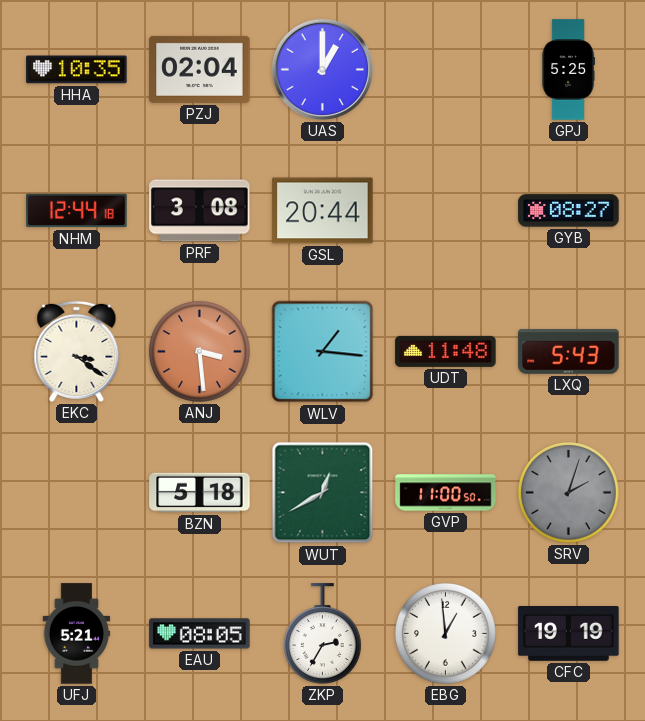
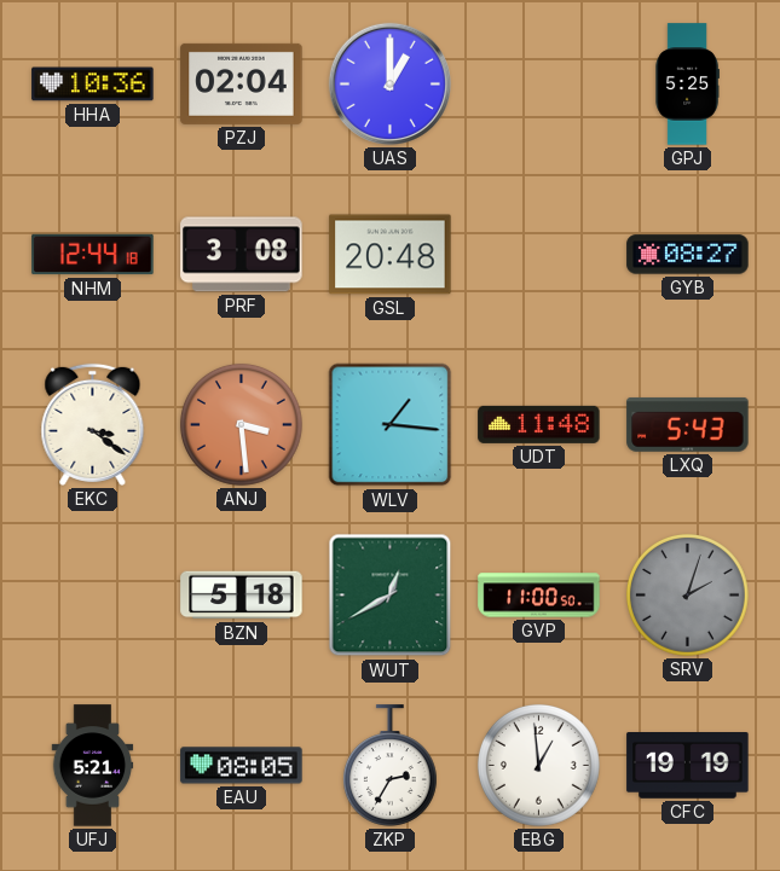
HHA: 10:35 -> 10:36 (93, 85)
GSL: 20:44 -> 20:48 (391, 255)
